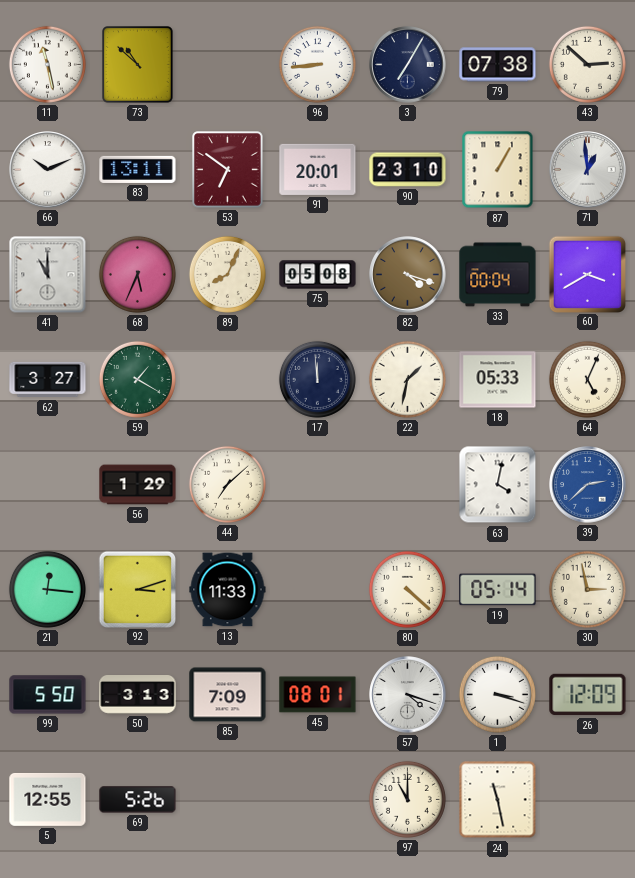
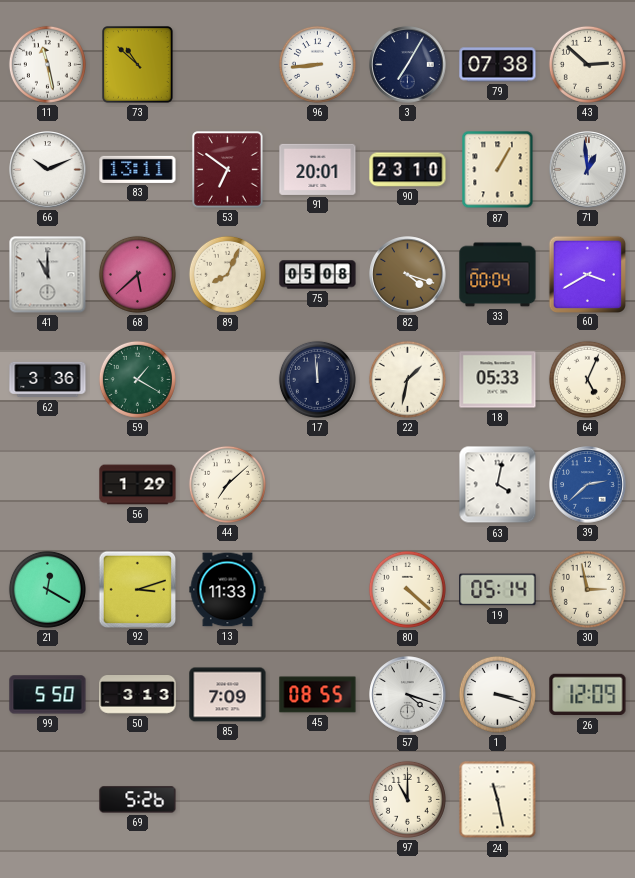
68: 5:34 -> 5:38 (137, 274)
62: 3:27 -> 3:36 (48, 380)
21: 12:16 -> 12:20 (47, 589)
45: 08:01 -> 08:55 (318, 695)
5: 12:55 -> none (48, 799)
